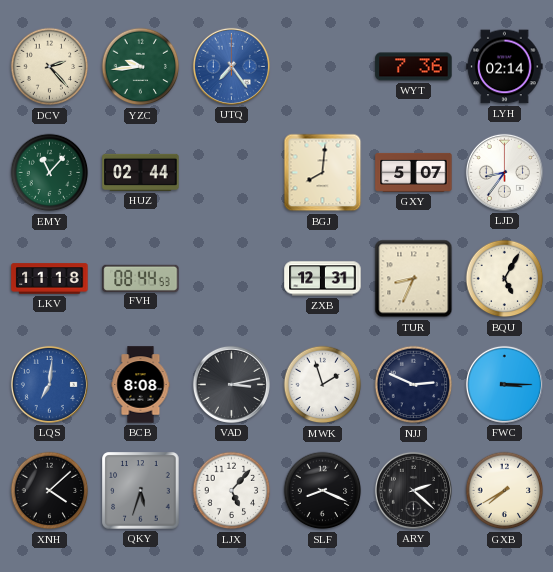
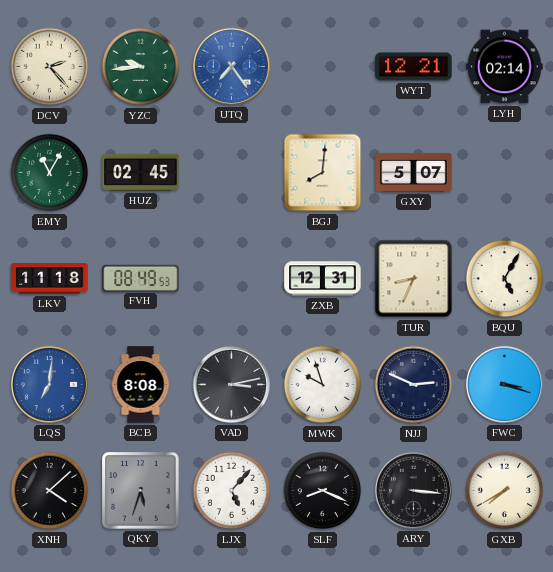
WYT: 7:36 -> 12:21 (414, 67)
EMY: 11:07 -> 11:05 (50, 173)
HUZ: 02:44 -> 02:45 (141, 172)
LJD: 8:36 -> none (504, 172)
FVH: 08:44 -> 08:49 (141, 278)
MWK: 1:57 -> 9:57 (323, 385)
FWC: 3:15 -> 3:18 (504, 384)
ARY: 2:22 -> 3:16 (413, 490)
